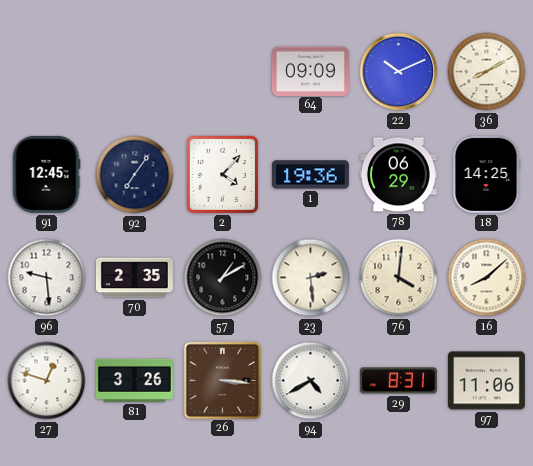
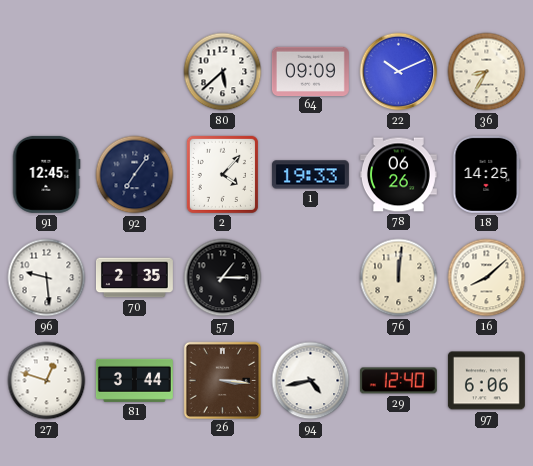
80: none -> 5:38 (223, 72)
36: 8:10 -> 8:35 (487, 72)
1: 19:36 -> 19:33 (310, 175)
78: 06:29 -> 06:26 (398, 175)
57: 1:10 -> 1:15 (223, 278)
23: 2:29 -> none (311, 278)
76: 4:01 -> 12:01 (399, 278)
81: 3:26 -> 3:44 (134, 380)
94: 4:40 -> 4:43 (311, 381)
29: 8:31 -> 12:40 (398, 381)
97: 11:06 -> 6:06 (486, 381)
